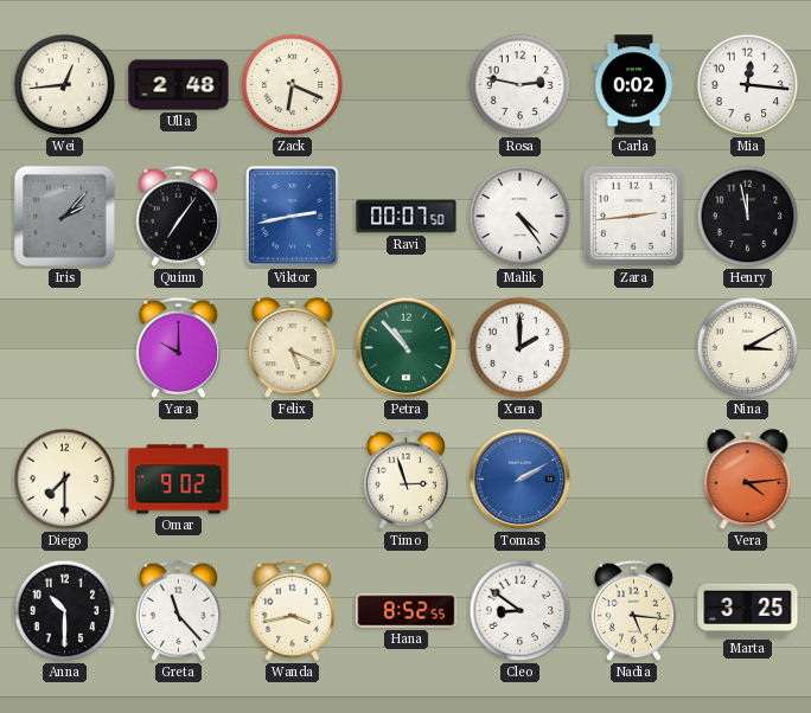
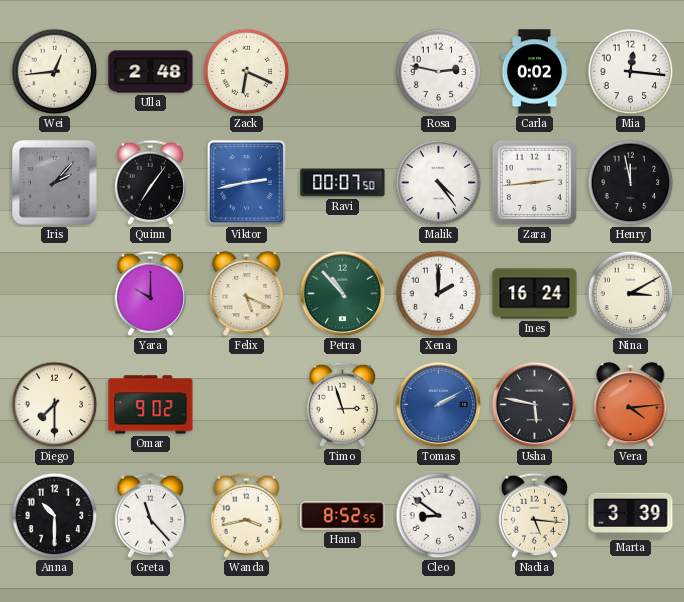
Ines: none -> 16:24 (535, 294)
Usha: none -> 5:47 (535, 405)
Marta: 3:25 -> 3:39 (631, 515)
